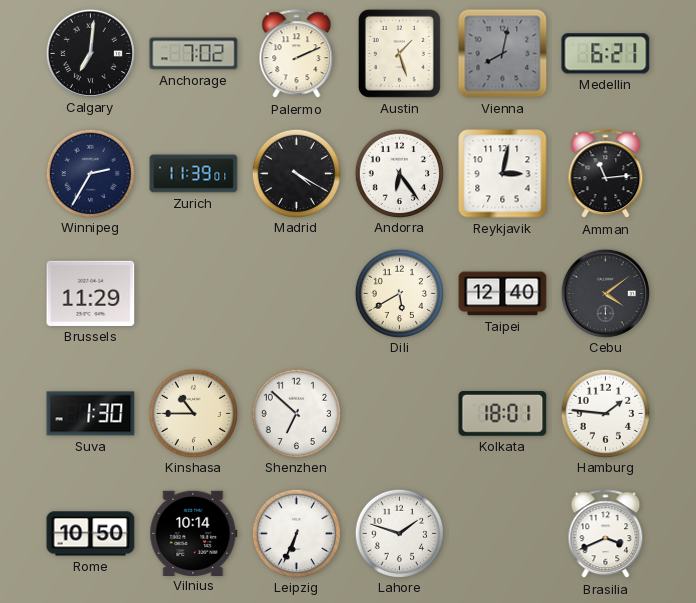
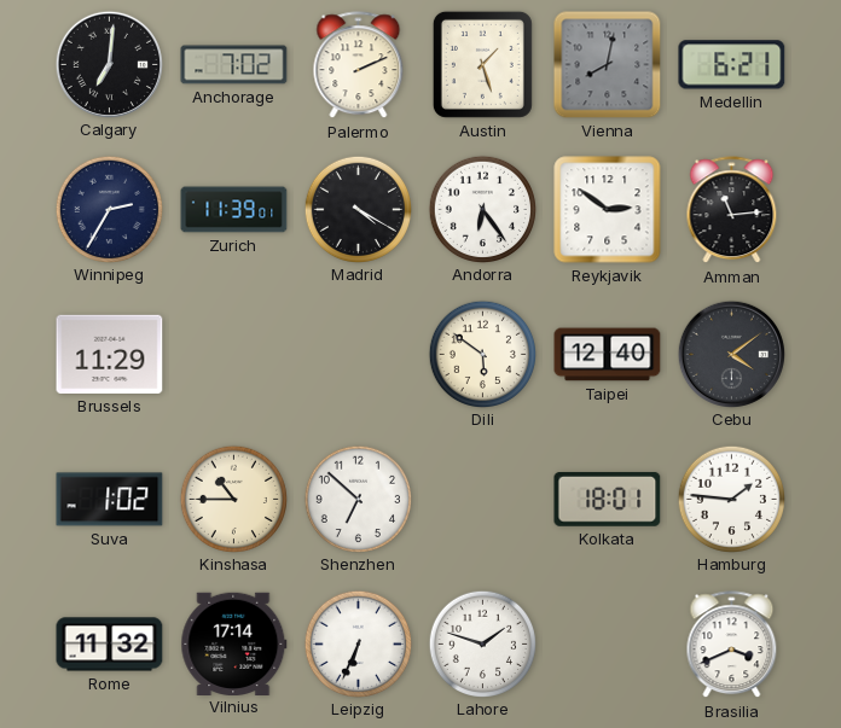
Reykjavik: 3:02 -> 2:51 (608, 210)
Dili: 5:40 -> 5:51 (482, 354)
Suva: 1:30 -> 1:02 (110, 500)
Rome: 10:50 -> 11:32 (110, 645)
Vilnius: 10:14 -> 17:14 (234, 643)
